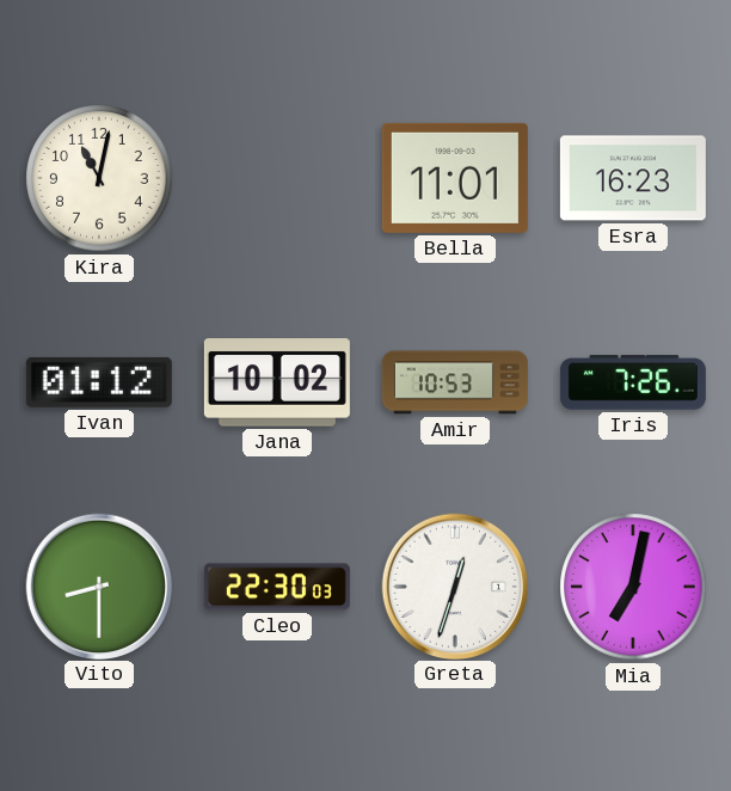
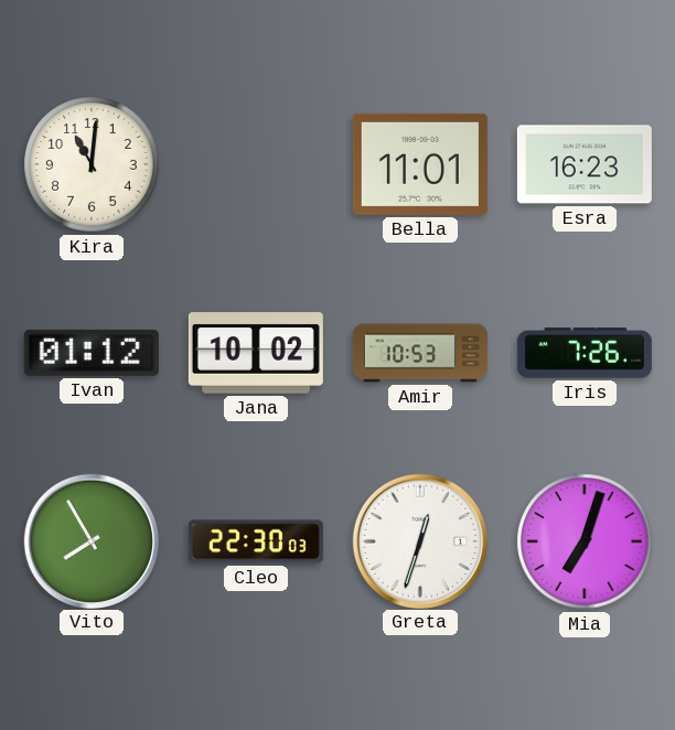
Kira: 11:02 -> 11:01 (92, 164)
Vito: 8:30 -> 7:55 (90, 540)
Mia: 7:02 -> 7:03 (585, 541)
